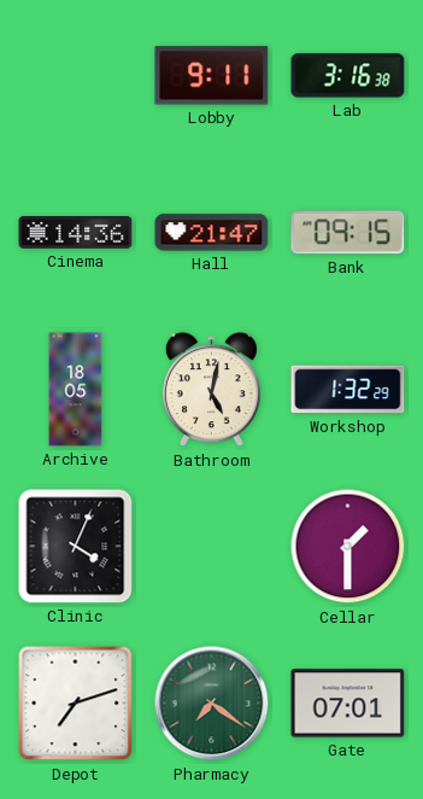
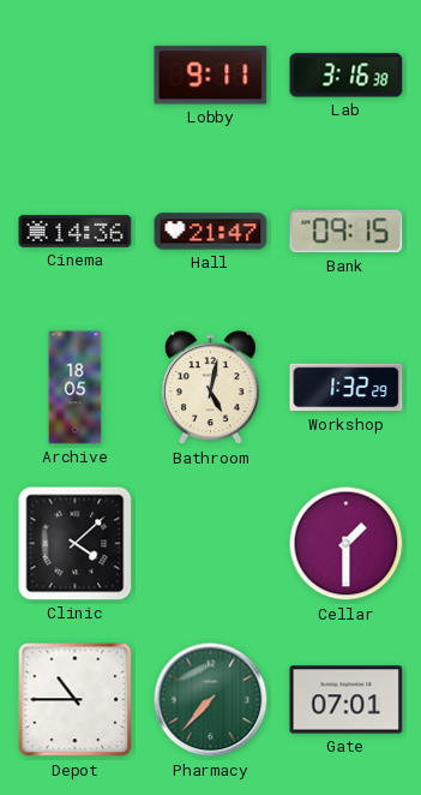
Clinic: 4:04 -> 4:08 (76, 544)
Depot: 7:12 -> 10:45 (76, 700)
Pharmacy: 7:21 -> 7:37 (211, 700)
